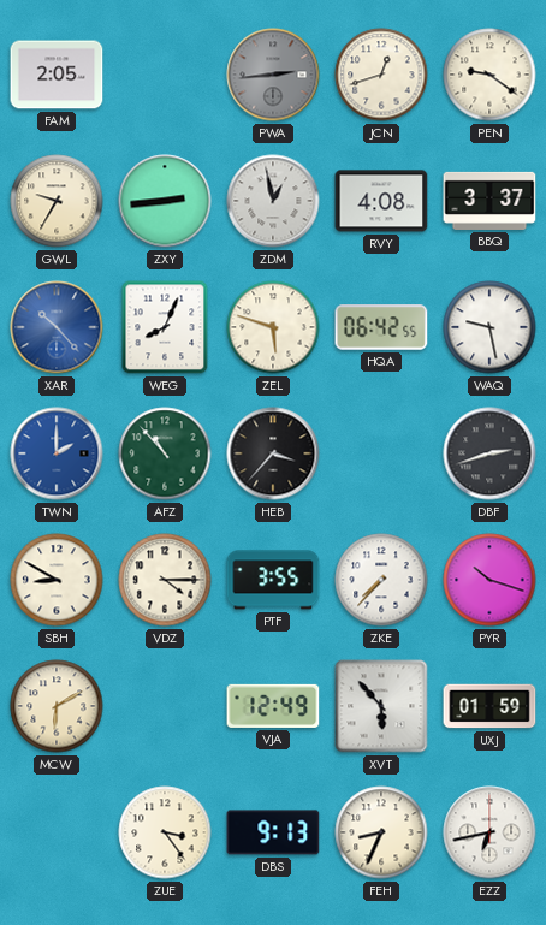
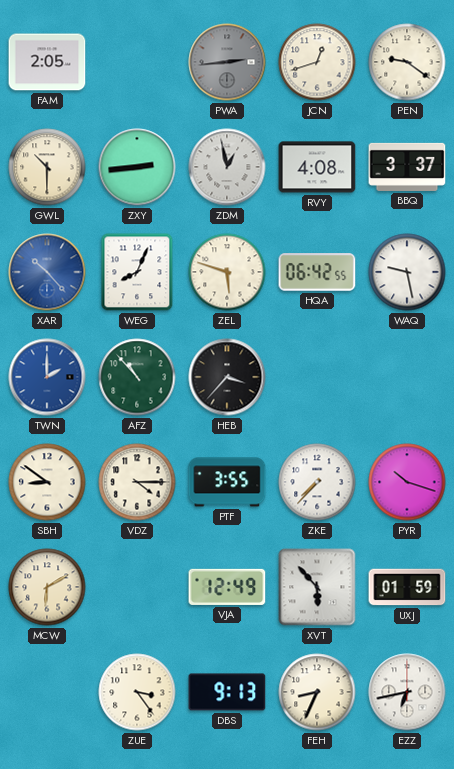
GWL: 9:35 -> 10:30 (47, 167)
DBF: 2:42 -> none (489, 453)
SBH: 8:50 -> 8:51 (47, 482)
